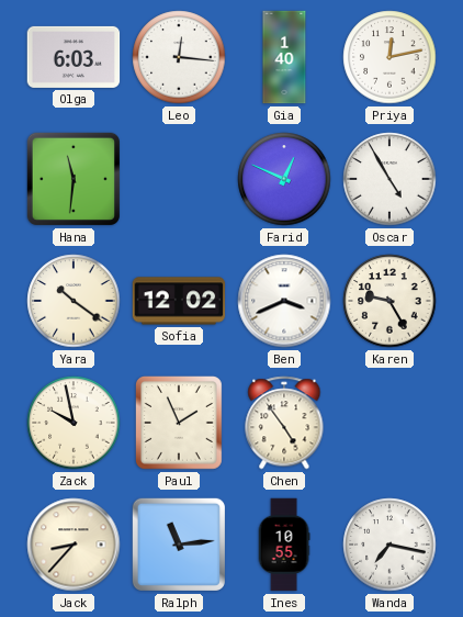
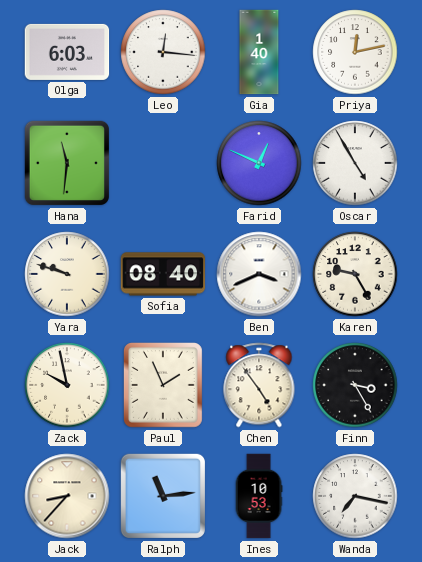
Yara: 10:21 -> 9:48 (67, 274)
Sofia: 12:02 -> 08:40 (163, 274)
Finn: none -> 3:25 (355, 385)
Ines: 10:55 -> 10:53 (259, 496)
